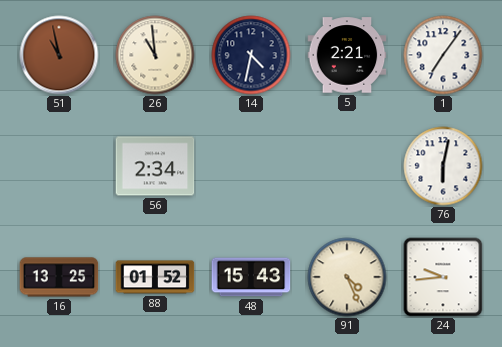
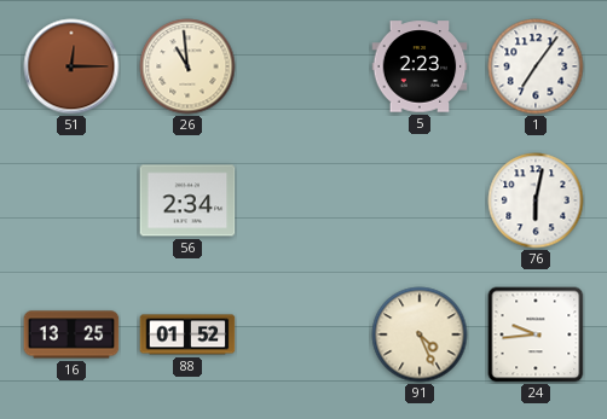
51: 10:58 -> 12:15 (71, 66)
14: 4:32 -> none (251, 55)
5: 2:21 -> 2:23 (420, 66)
48: 15:43 -> none (251, 277)
